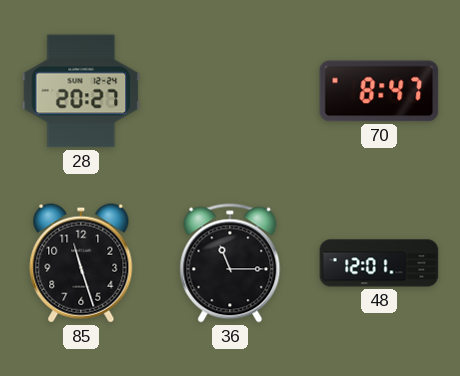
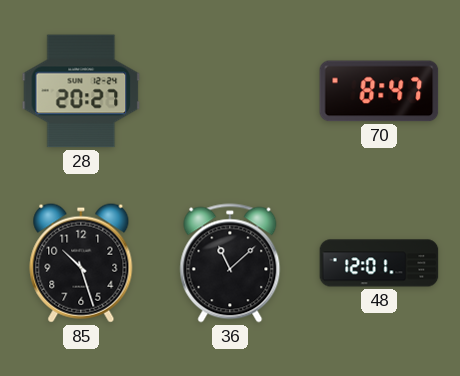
85: 11:27 -> 10:27 (81, 263)
36: 11:15 -> 11:08 (230, 263)
